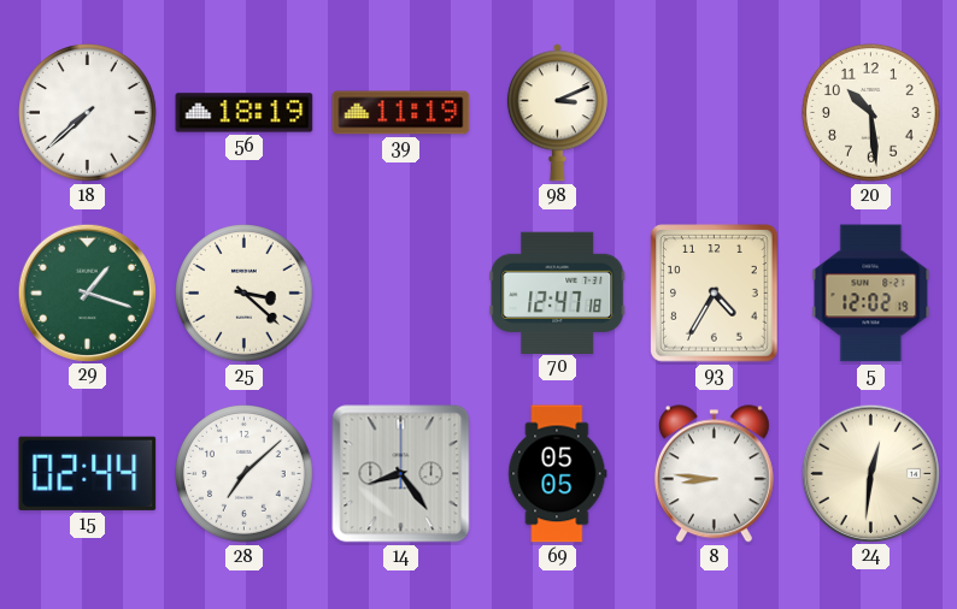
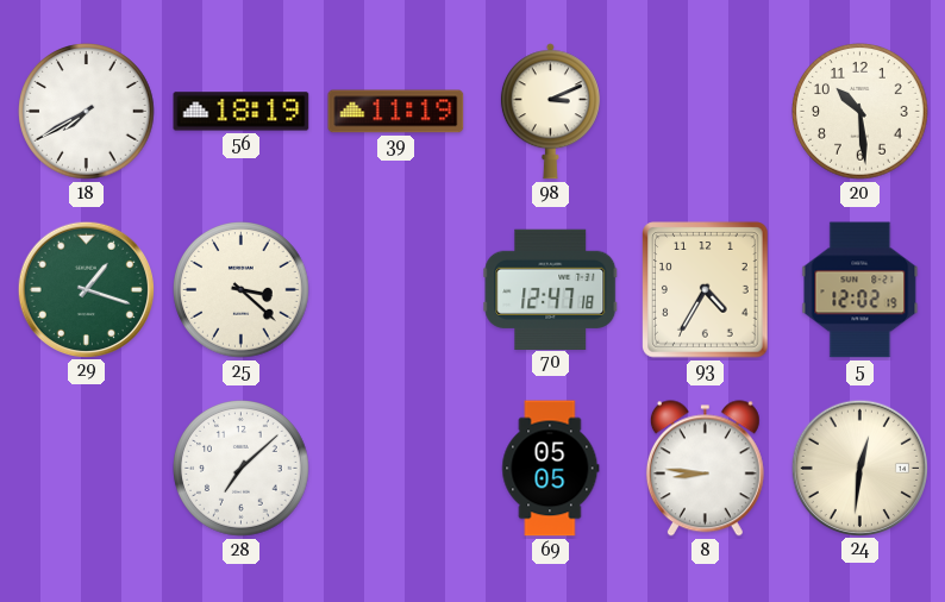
18: 7:38 -> 7:40 (87, 112)
15: 02:44 -> none (88, 473)
14: 8:24 -> none (401, 474)
